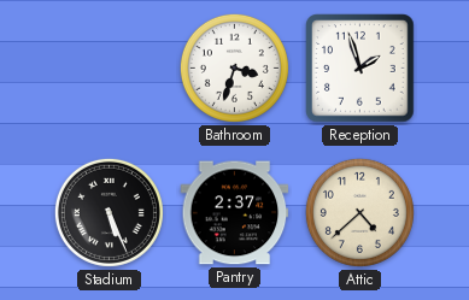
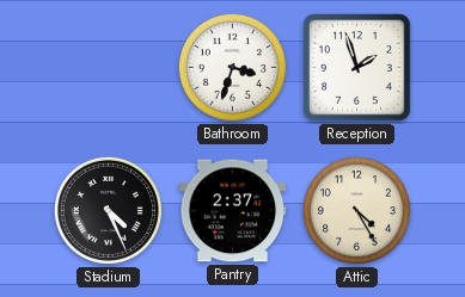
Stadium: 5:26 -> 4:26 (108, 210)
Attic: 4:38 -> 4:25 (356, 210)
